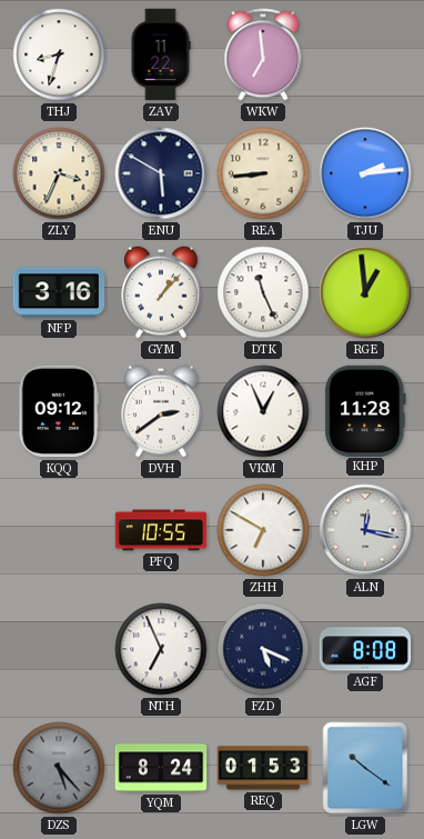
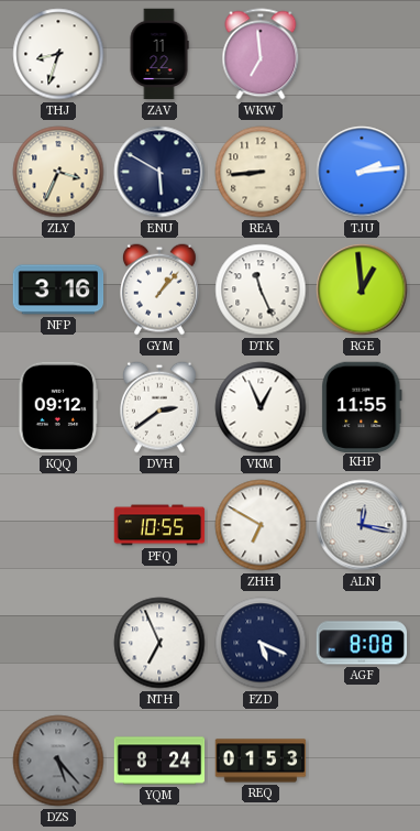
KHP: 11:28 -> 11:55 (362, 406)
LGW: 10:21 -> none (365, 768)
